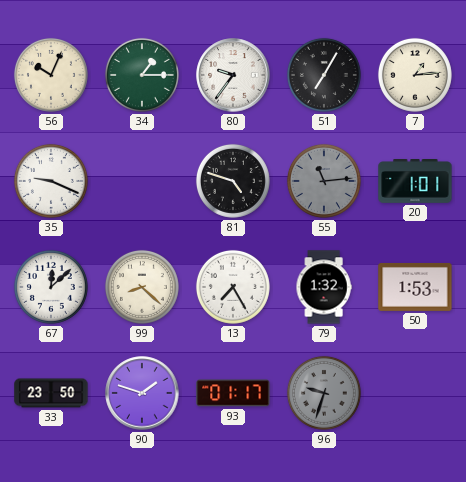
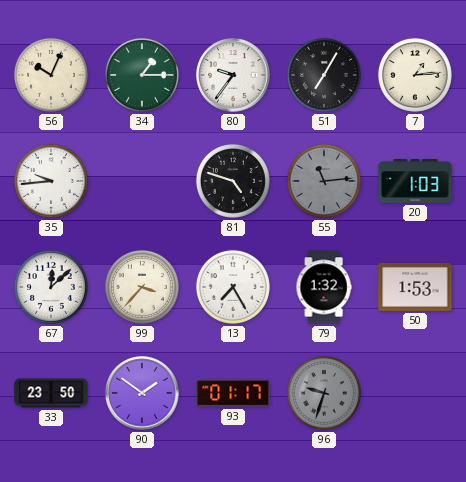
35: 9:19 -> 9:44 (51, 181)
20: 1:01 -> 1:03 (415, 181)
99: 8:22 -> 3:37 (142, 287)
90: 1:48 -> 1:51 (142, 393)
